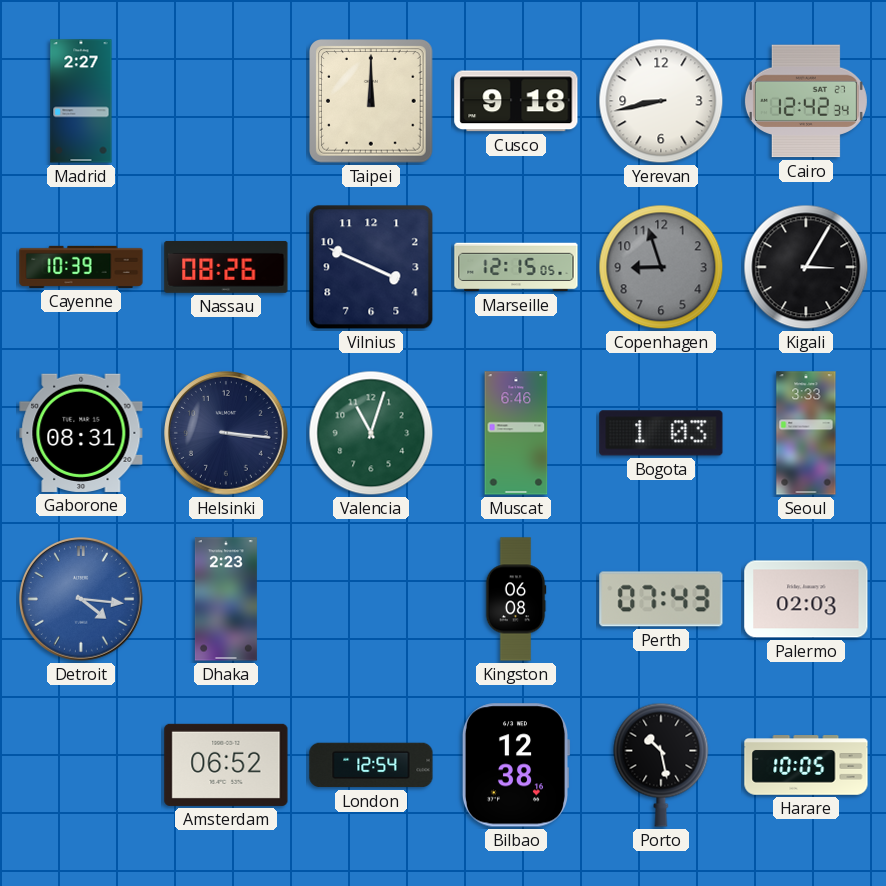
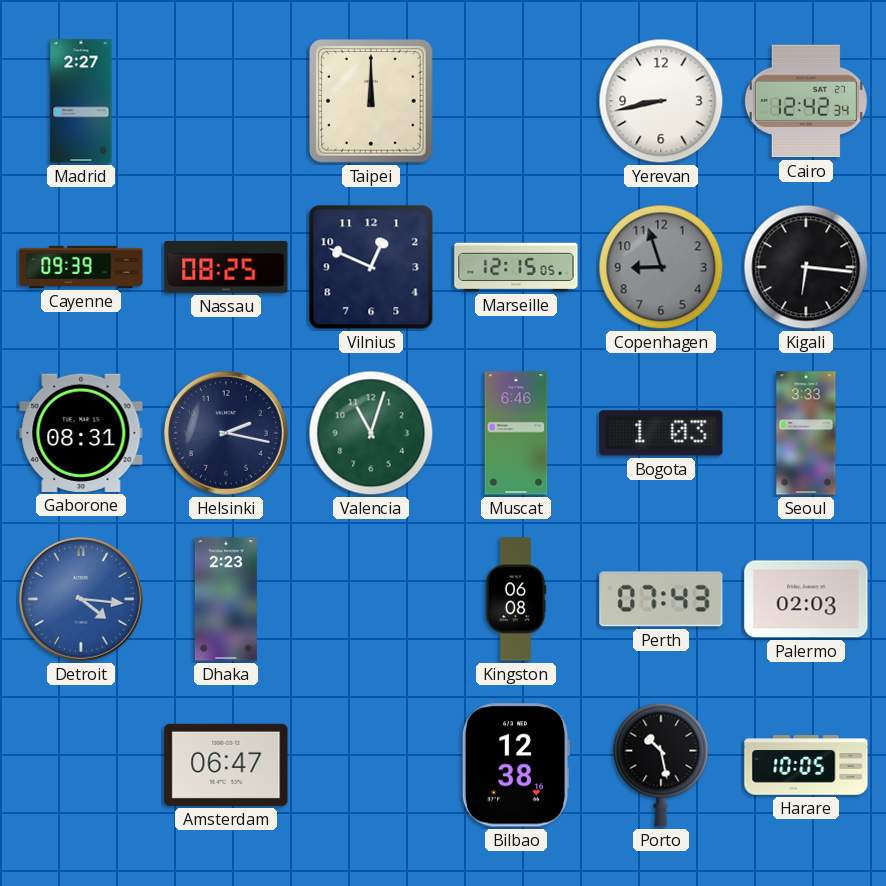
Cusco: 9:18 -> none (516, 101)
Cayenne: 10:39 -> 09:39 (81, 267)
Nassau: 08:26 -> 08:25 (226, 267)
Vilnius: 3:49 -> 12:49 (371, 267)
Kigali: 3:05 -> 6:16 (806, 267)
Helsinki: 3:16 -> 2:17 (227, 434)
Amsterdam: 06:52 -> 06:47 (226, 765)
London: 12:54 -> none (371, 765)
